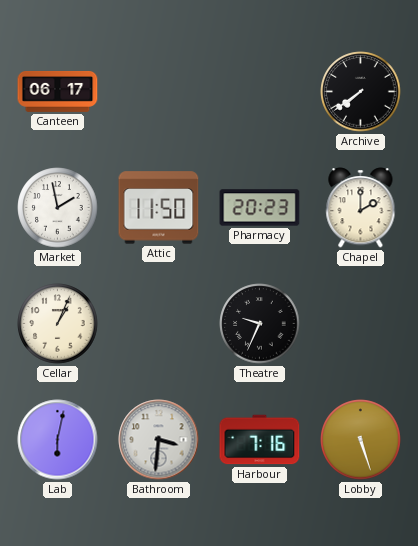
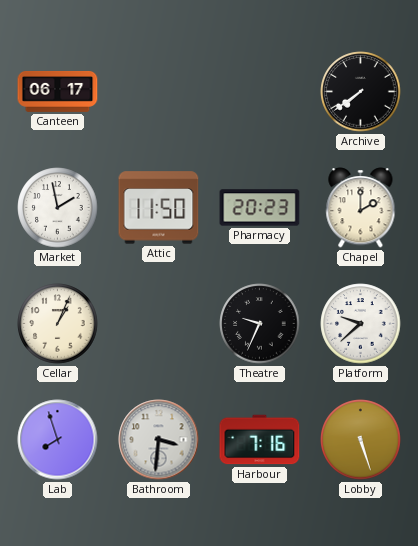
Platform: none -> 9:38 (361, 324)
Lab: 6:02 -> 7:57 (58, 440)
